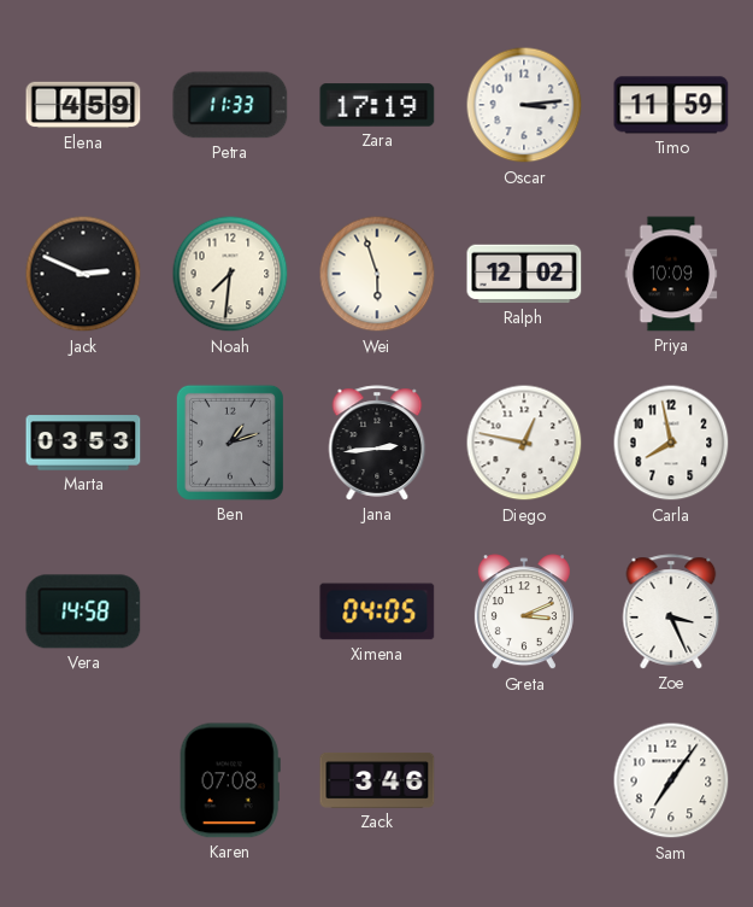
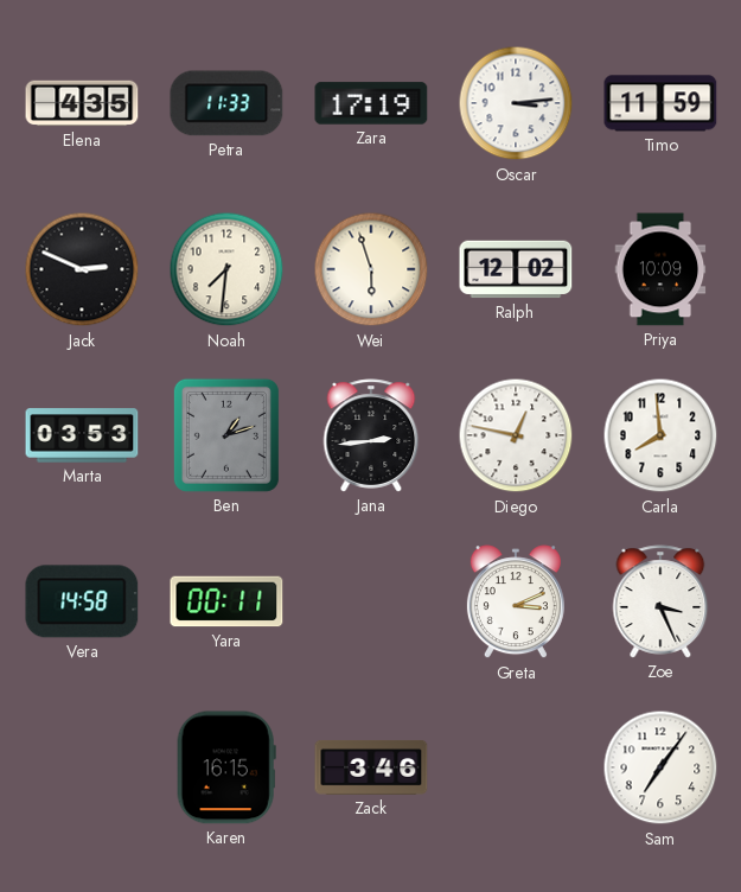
Elena: 4:59 -> 4:35 (82, 103)
Carla: 7:58 -> 7:59 (660, 435)
Yara: none -> 00:11 (226, 601)
Ximena: 04:05 -> none (377, 612)
Karen: 07:08 -> 16:15 (226, 767)
